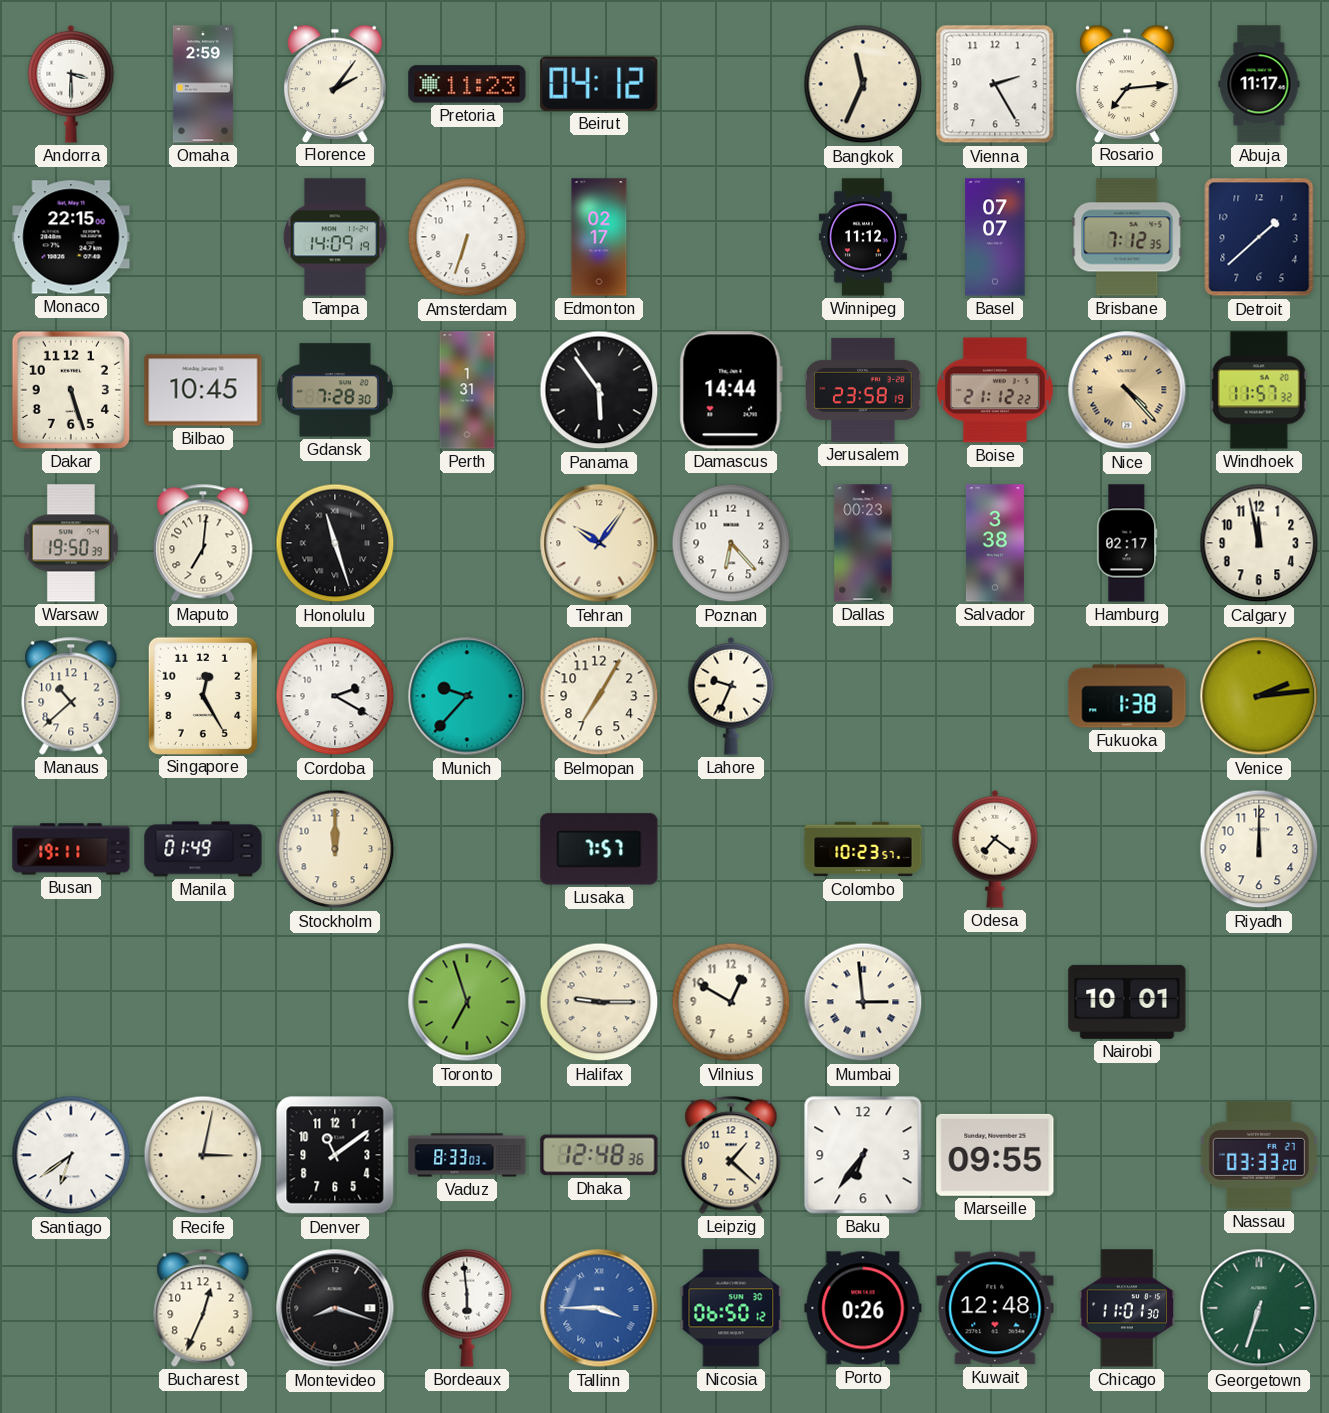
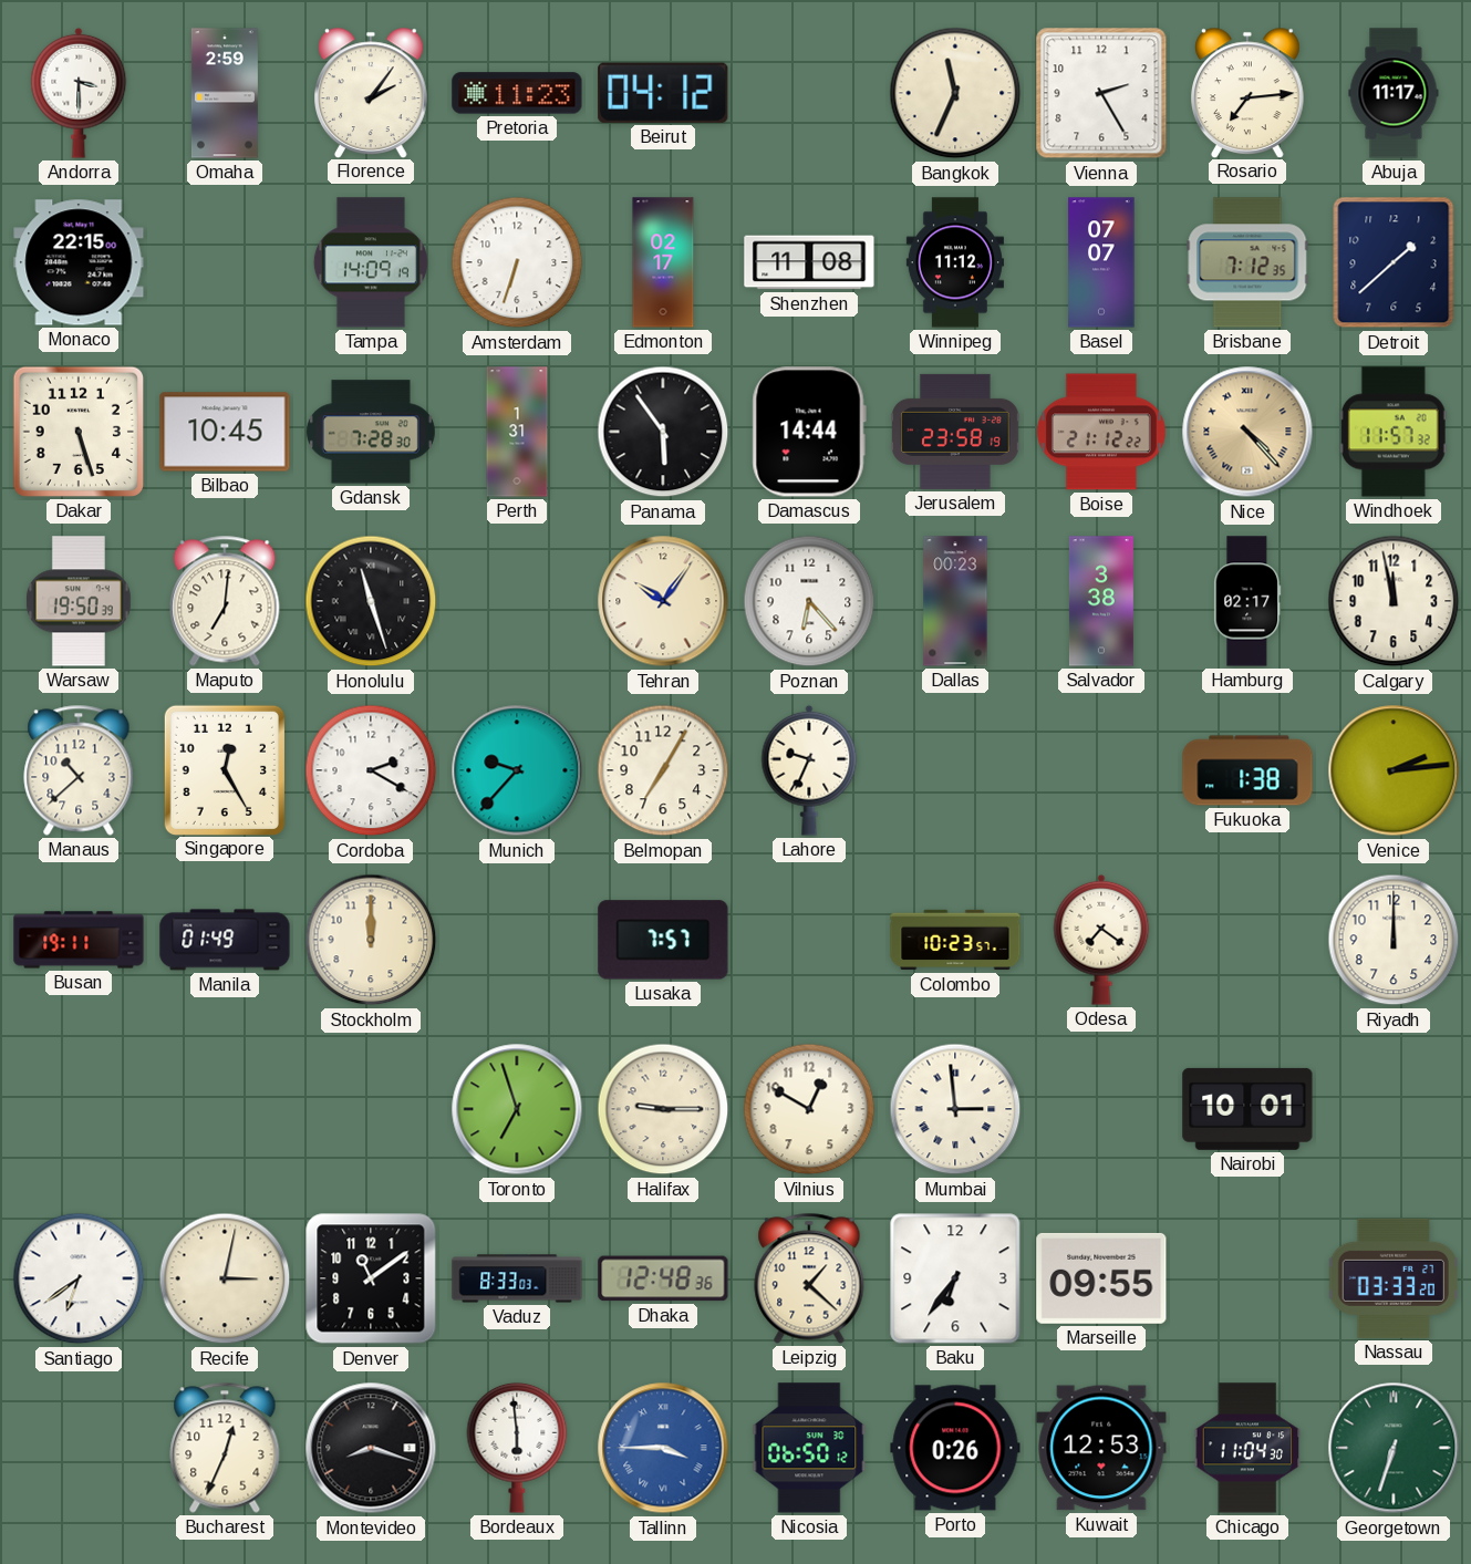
Shenzhen: none -> 11:08 (809, 262)
Kuwait: 12:48 -> 12:53 (1101, 1448)
Chicago: 11:01 -> 11:04 (1247, 1448)
